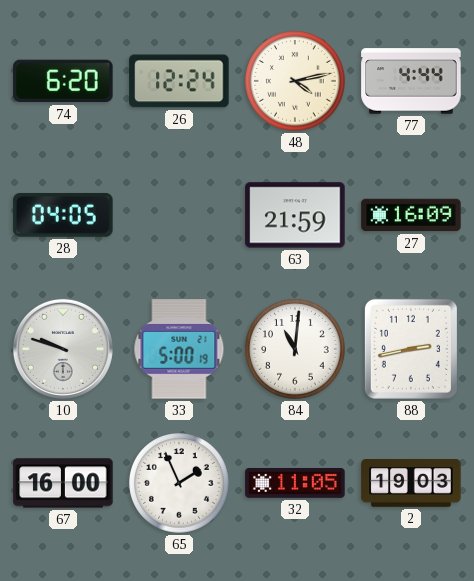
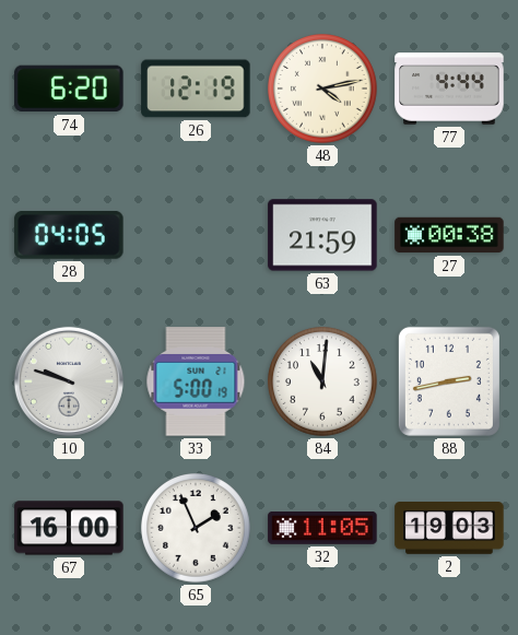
26: 12:24 -> 12:19 (196, 89)
27: 16:09 -> 00:38 (449, 235)
